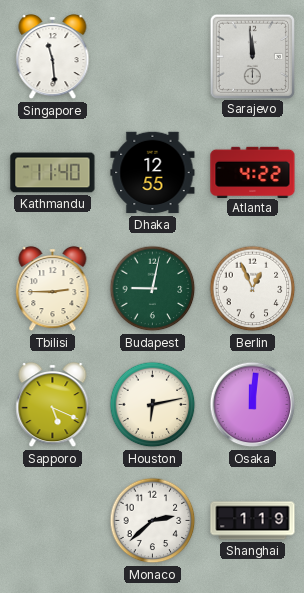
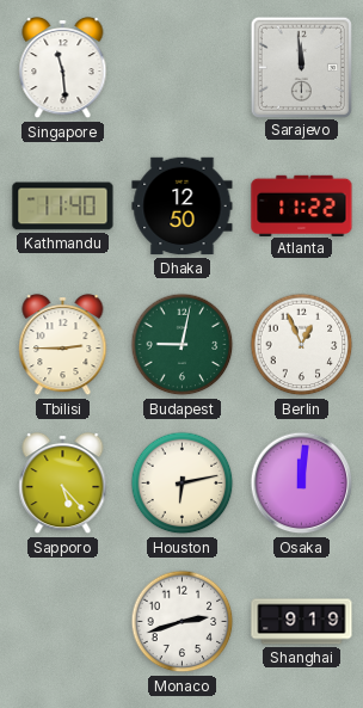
Dhaka: 12:55 -> 12:50 (183, 207)
Atlanta: 4:22 -> 11:22 (302, 205)
Sapporo: 5:19 -> 5:23 (63, 484)
Monaco: 2:38 -> 2:42 (183, 622)
Shanghai: 1:19 -> 9:19 (302, 622)
